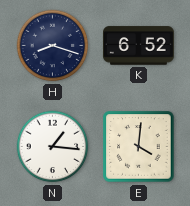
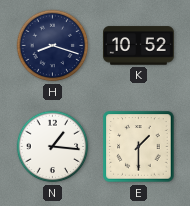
K: 6:52 -> 10:52 (138, 46)
E: 4:01 -> 1:30 (139, 147)
